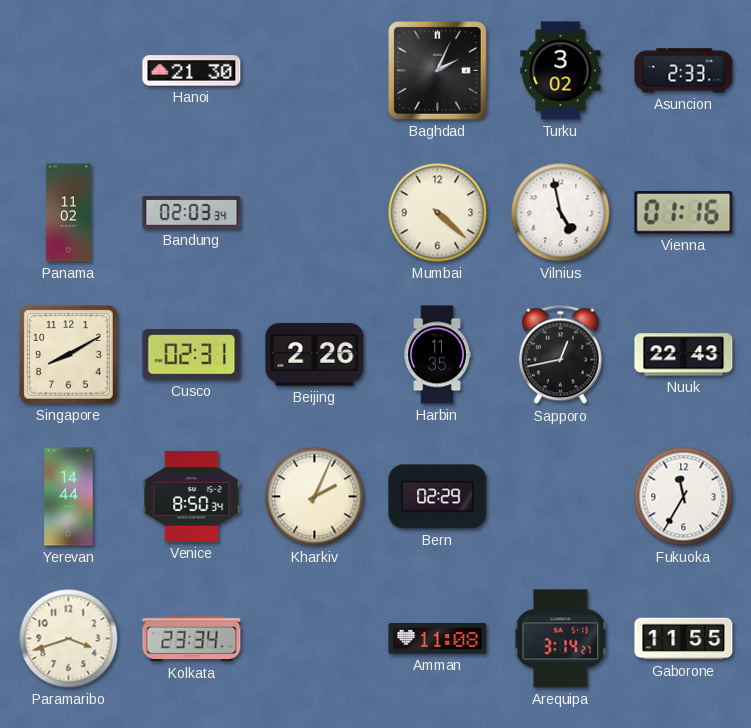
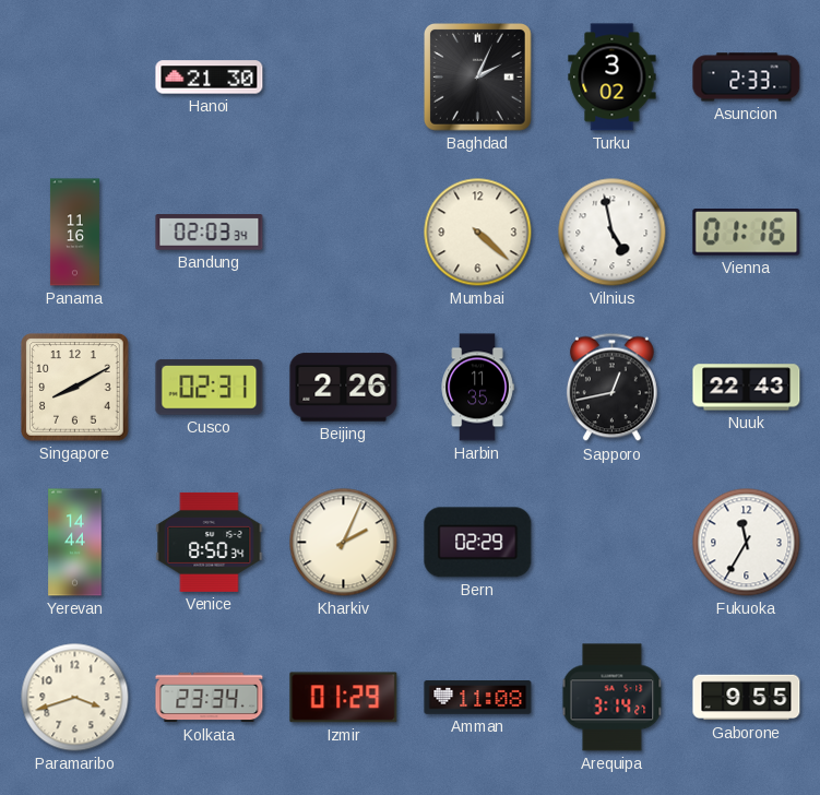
Panama: 11:02 -> 11:16 (74, 233)
Izmir: none -> 01:29 (344, 698)
Gaborone: 11:55 -> 9:55 (747, 698)
